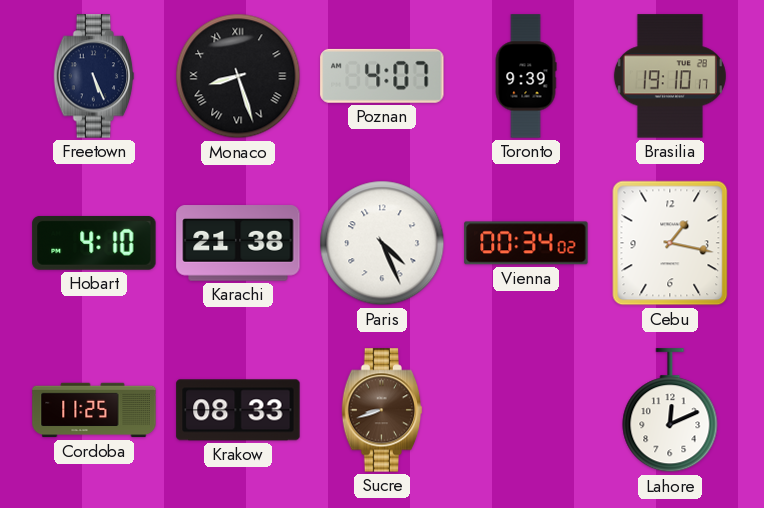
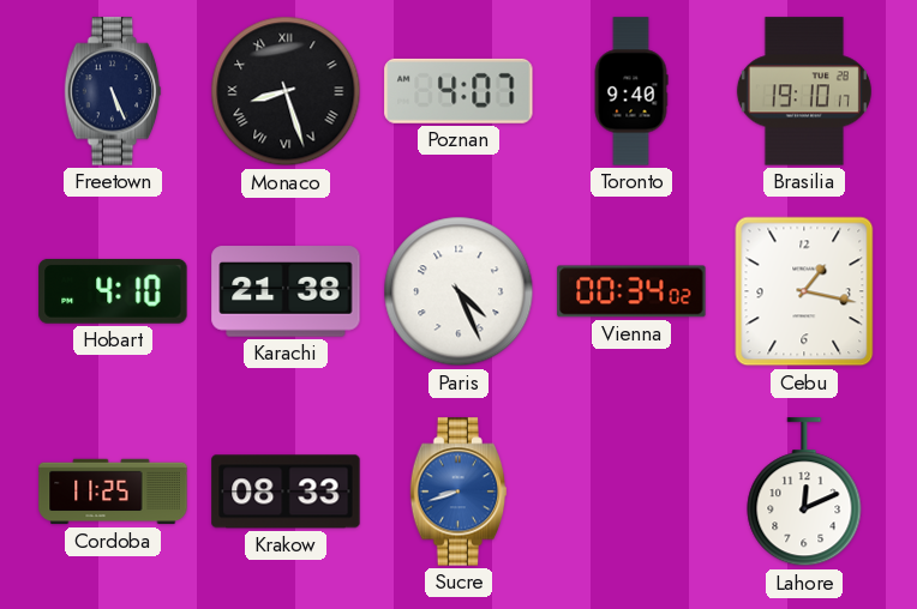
Toronto: 9:39 -> 9:40 (631, 91)
Sucre dial: brown -> blue (458, 492)
